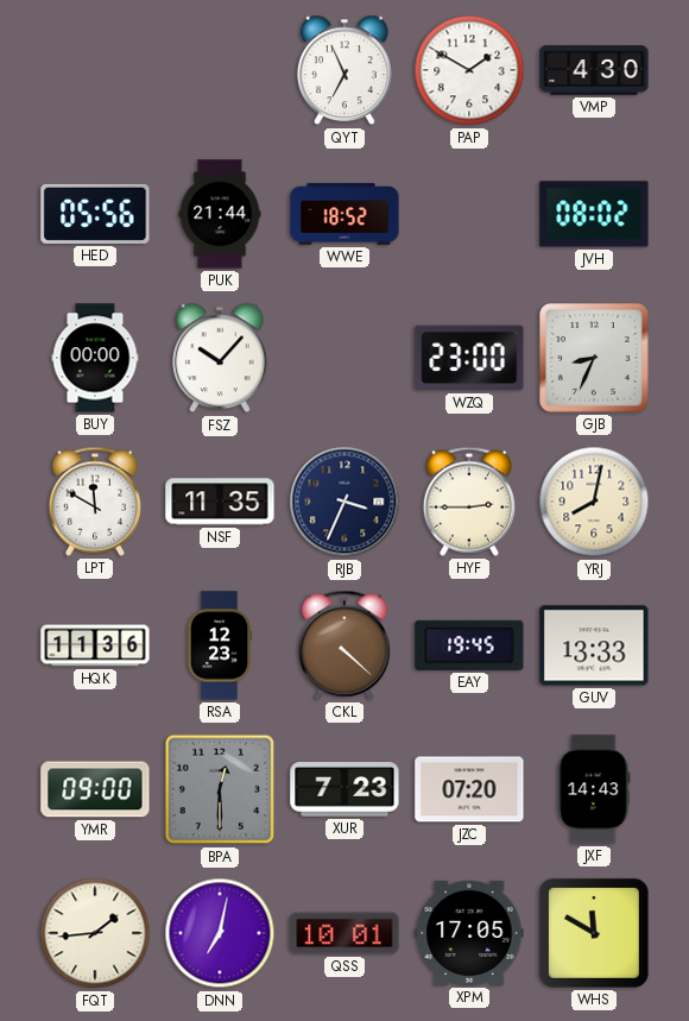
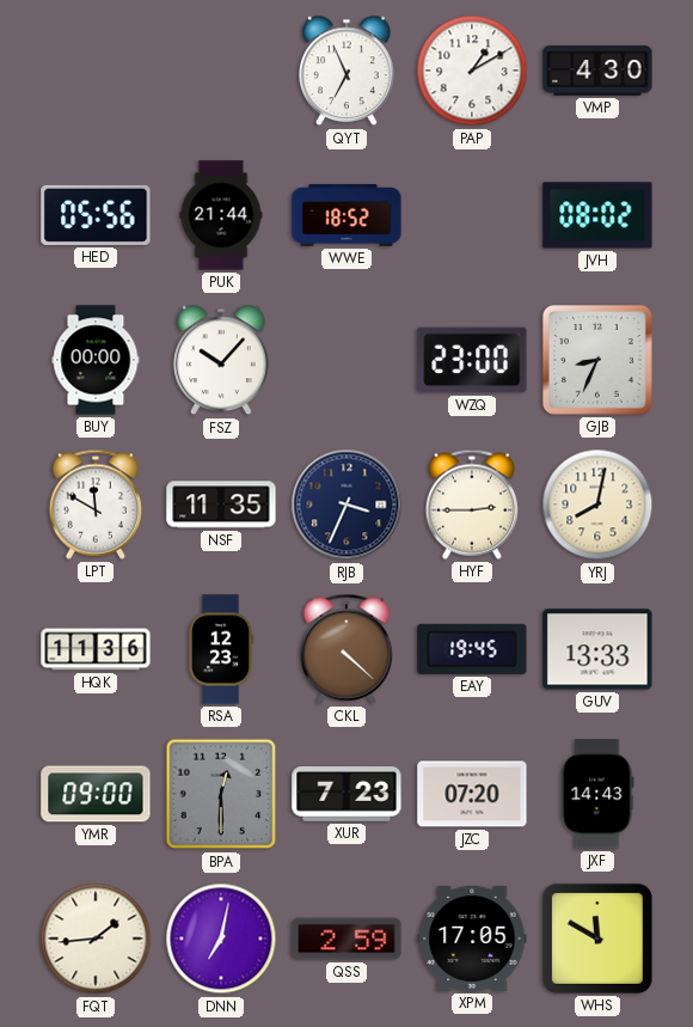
PAP: 1:50 -> 1:10 (472, 71)
QSS: 10:01 -> 2:59 (346, 939)
